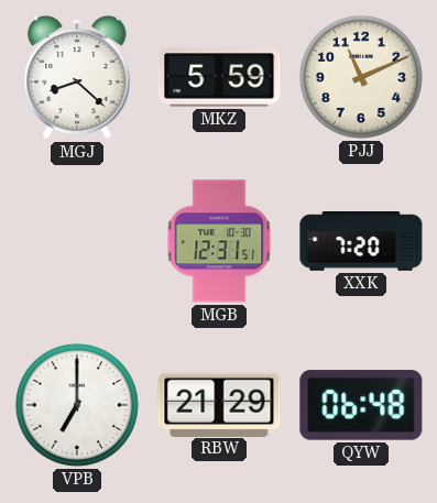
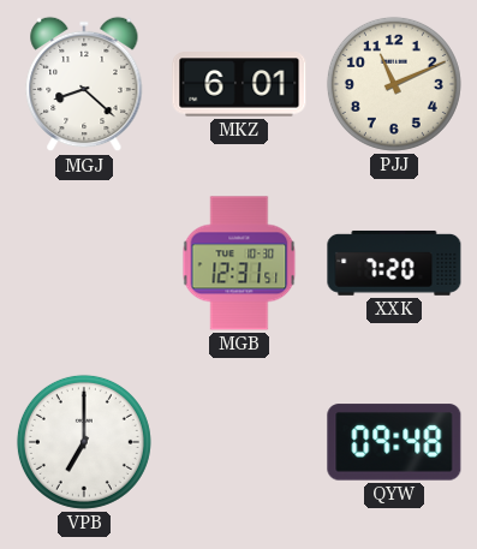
MKZ: 5:59 -> 6:01 (239, 84)
RBW: 21:29 -> none (219, 404)
QYW: 06:48 -> 09:48 (394, 442)
